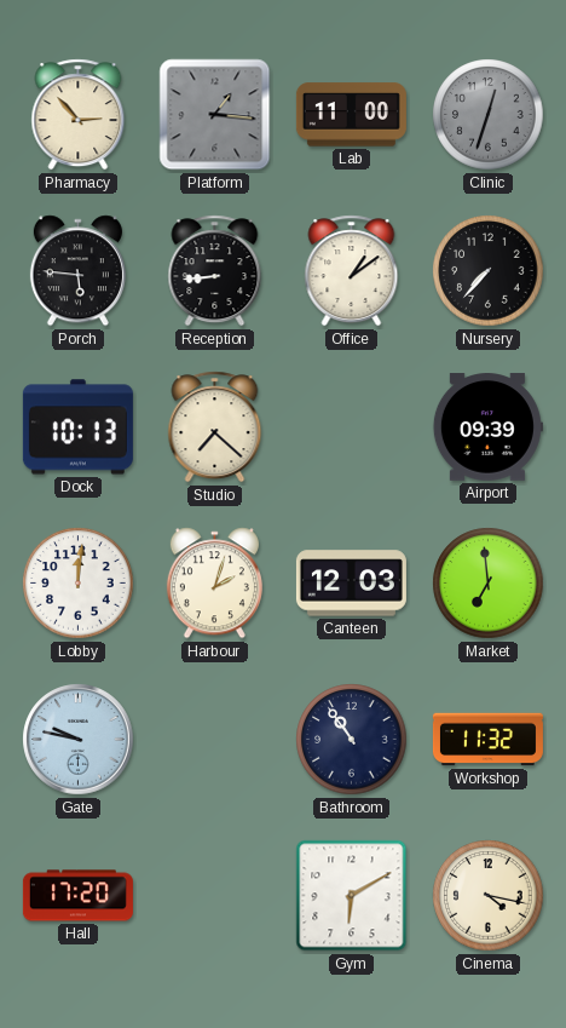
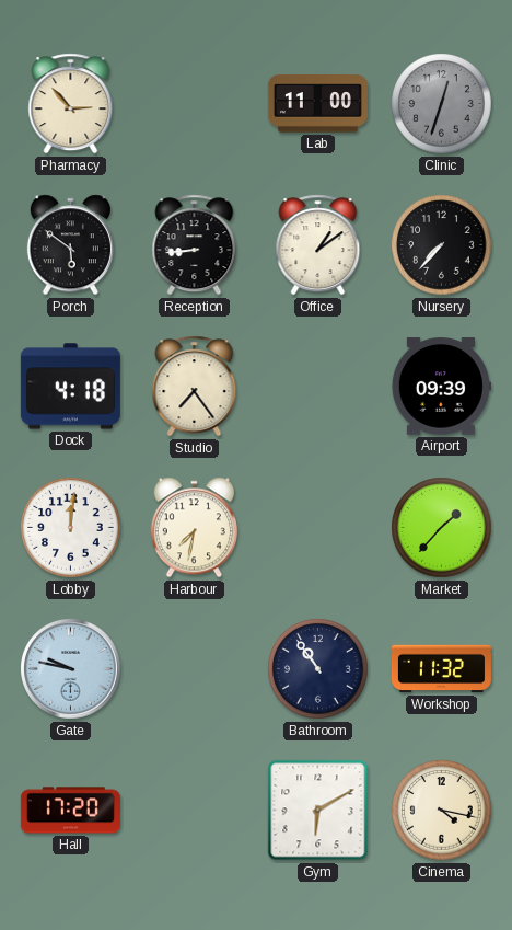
Platform: 1:16 -> none (215, 115)
Porch: 5:46 -> 5:51 (70, 245)
Dock: 10:13 -> 4:18 (70, 387)
Studio: 7:22 -> 7:24 (195, 387)
Harbour: 2:03 -> 7:32 (194, 528)
Canteen: 12:03 -> none (351, 584)
Market: 6:59 -> 1:37 (442, 528)
